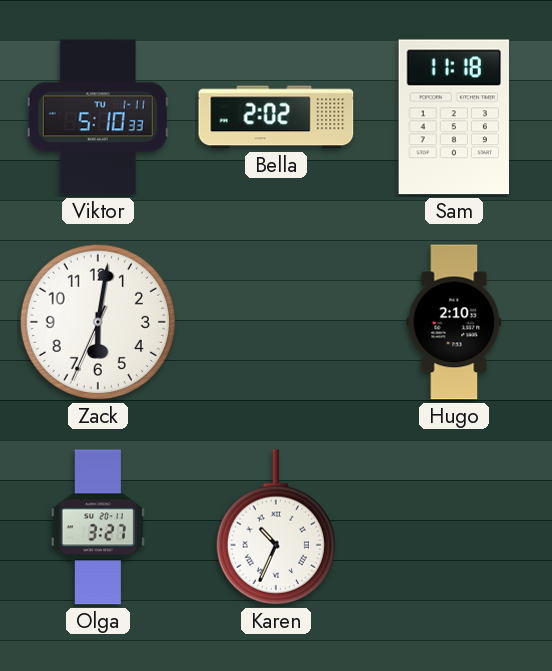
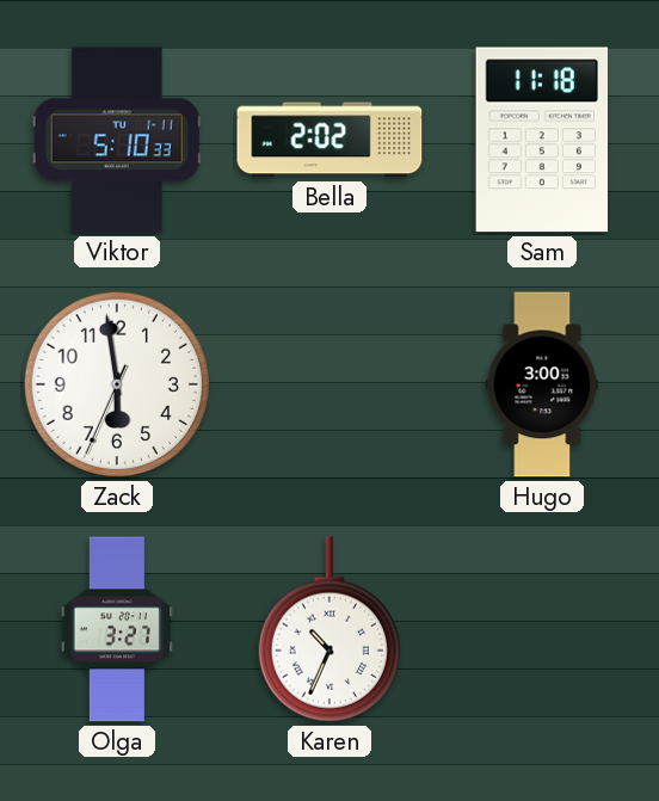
Zack: 6:01 -> 5:58 (117, 384)
Hugo: 2:10 -> 3:00 (542, 384)
